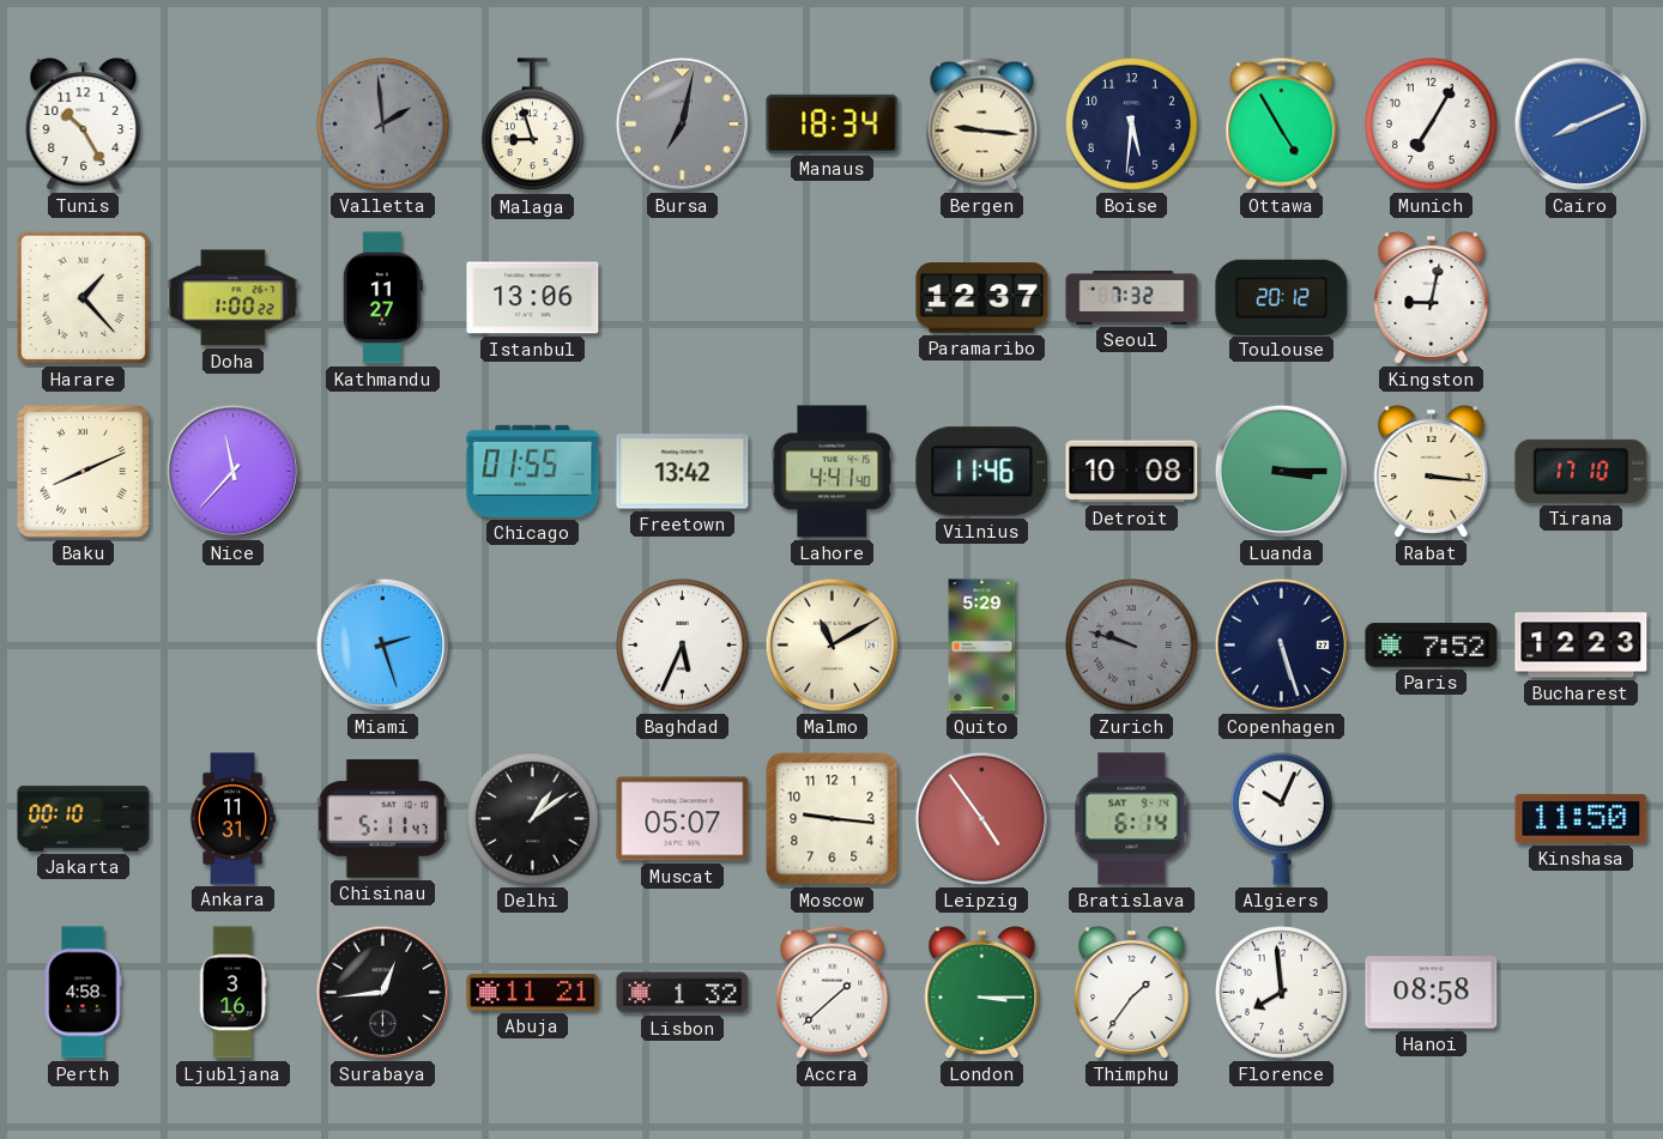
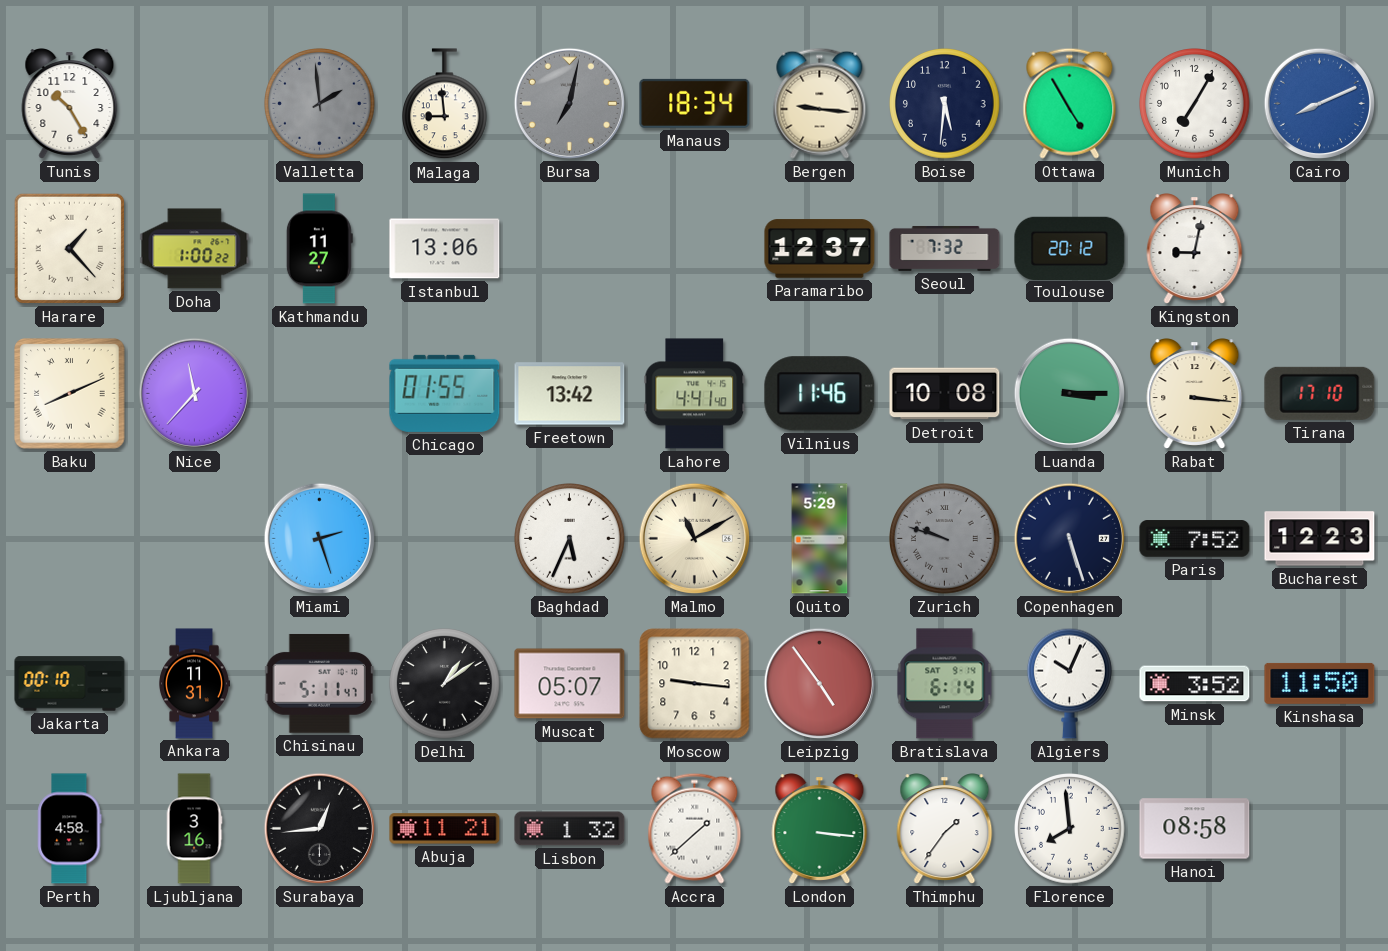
Malaga: 8:57 -> 8:59 (445, 104)
Minsk: none -> 3:52 (1195, 684)
London: 3:15 -> 3:16 (820, 829)
